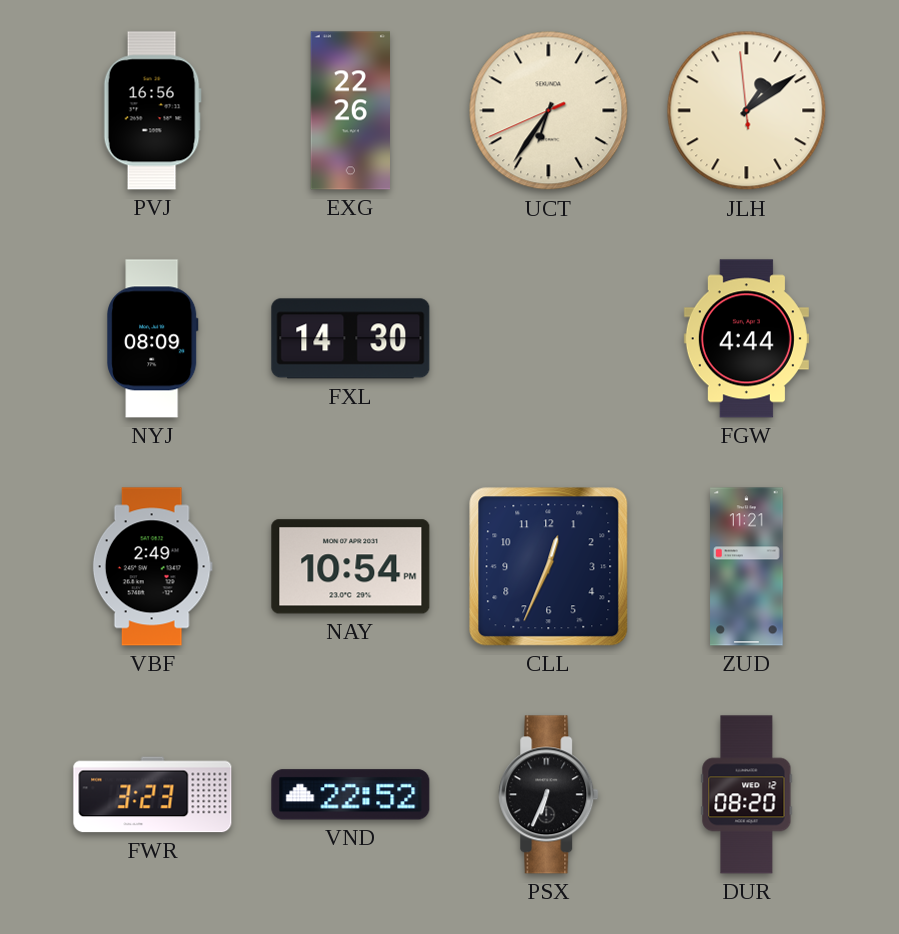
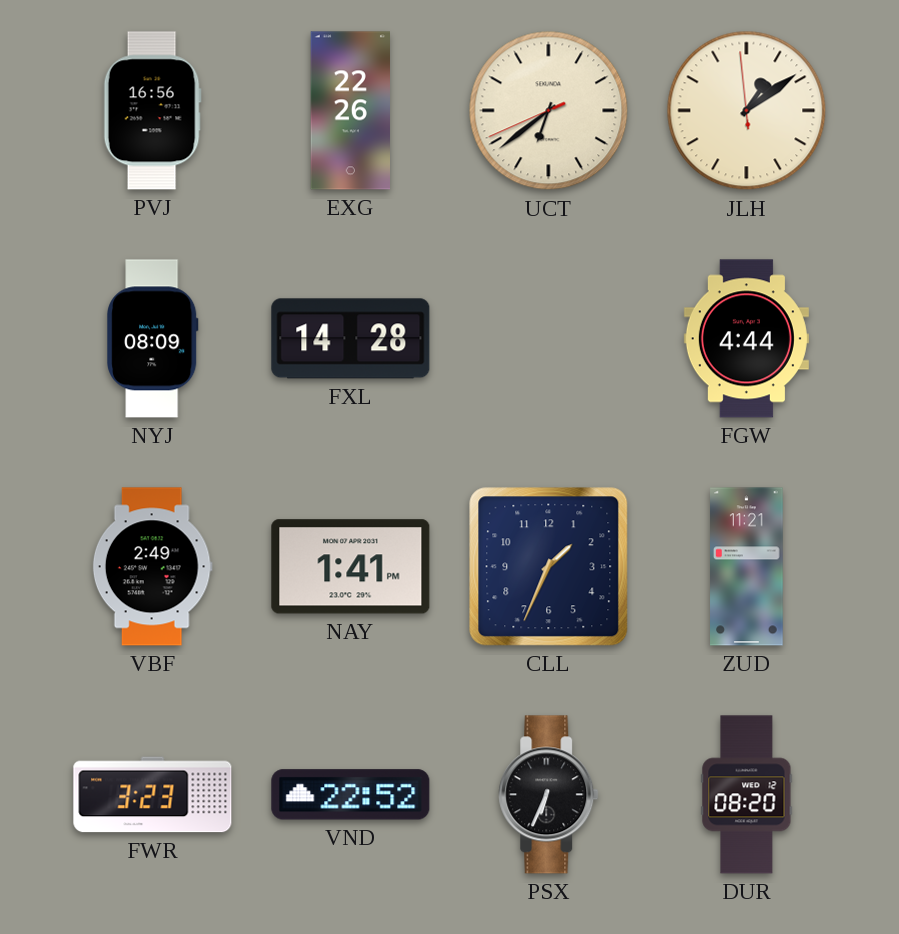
UCT: 6:35 -> 6:38 (549, 111)
FXL: 14:30 -> 14:28 (351, 339)
NAY: 10:54 -> 1:41 (351, 567)
CLL: 12:34 -> 1:34 (549, 567)
